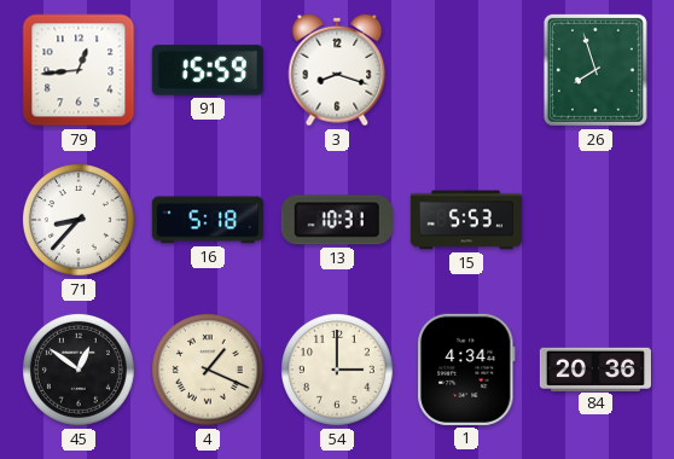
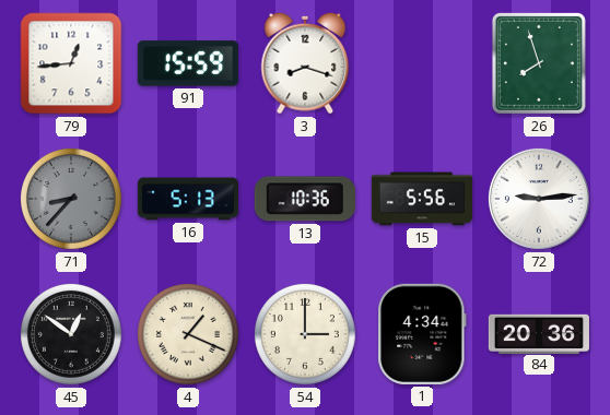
71 dial: white -> grey (71, 199)
16: 5:18 -> 5:13 (188, 199)
13: 10:31 -> 10:36 (305, 199)
15: 5:53 -> 5:56 (422, 199)
72: none -> 9:14 (539, 199)
